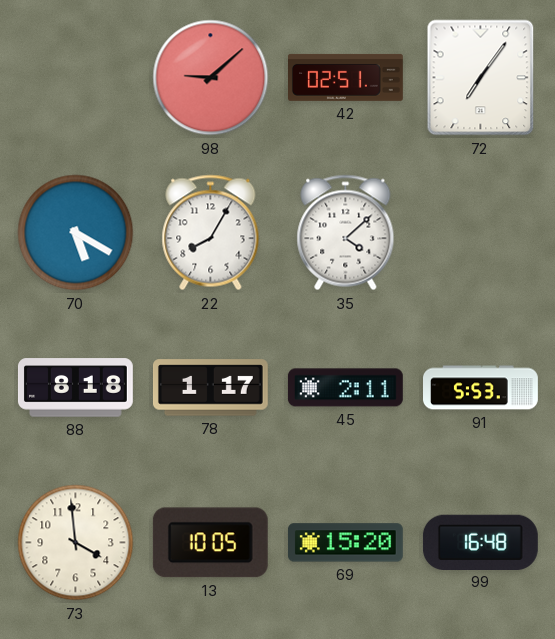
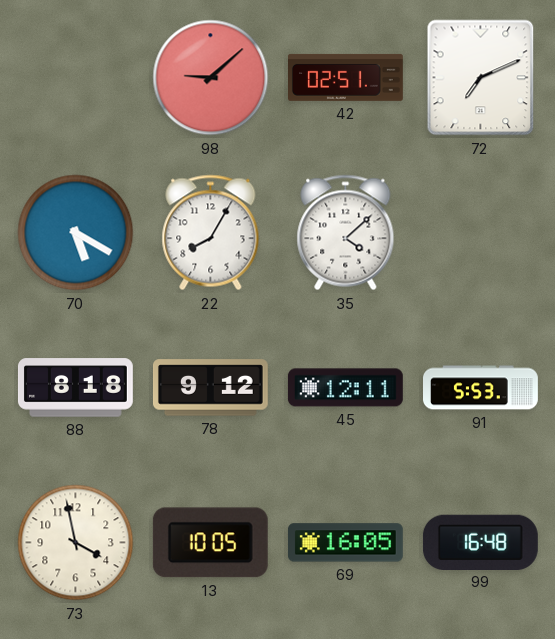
72: 7:06 -> 7:11 (481, 78)
78: 1:17 -> 9:12 (210, 388)
45: 2:11 -> 12:11 (345, 388)
73: 3:59 -> 3:58 (76, 543)
69: 15:20 -> 16:05 (345, 543)
